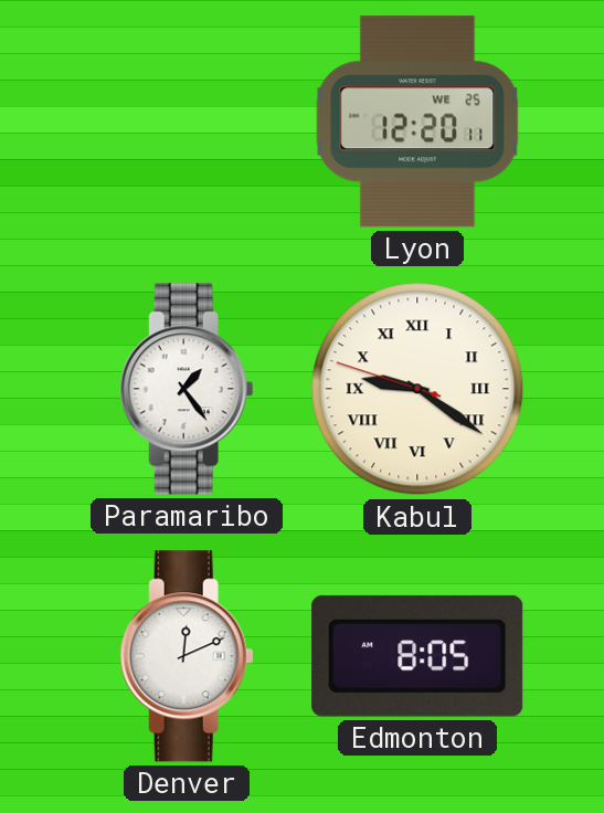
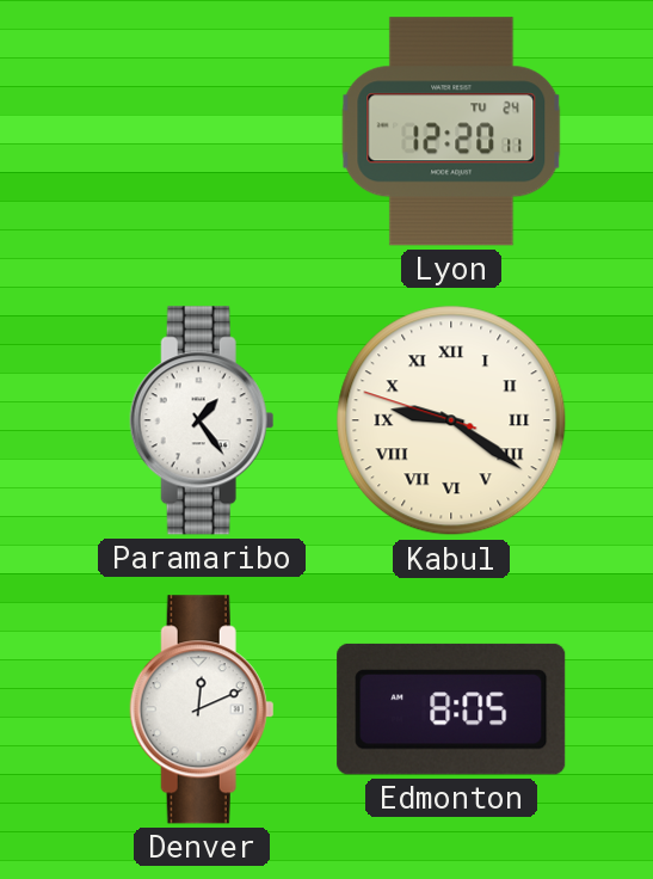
Lyon date: WE 25 -> TU 24 (451, 131)
